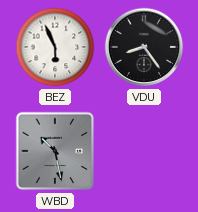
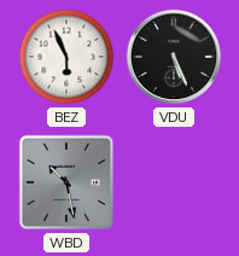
VDU: 8:24 -> 5:26 (174, 57)
